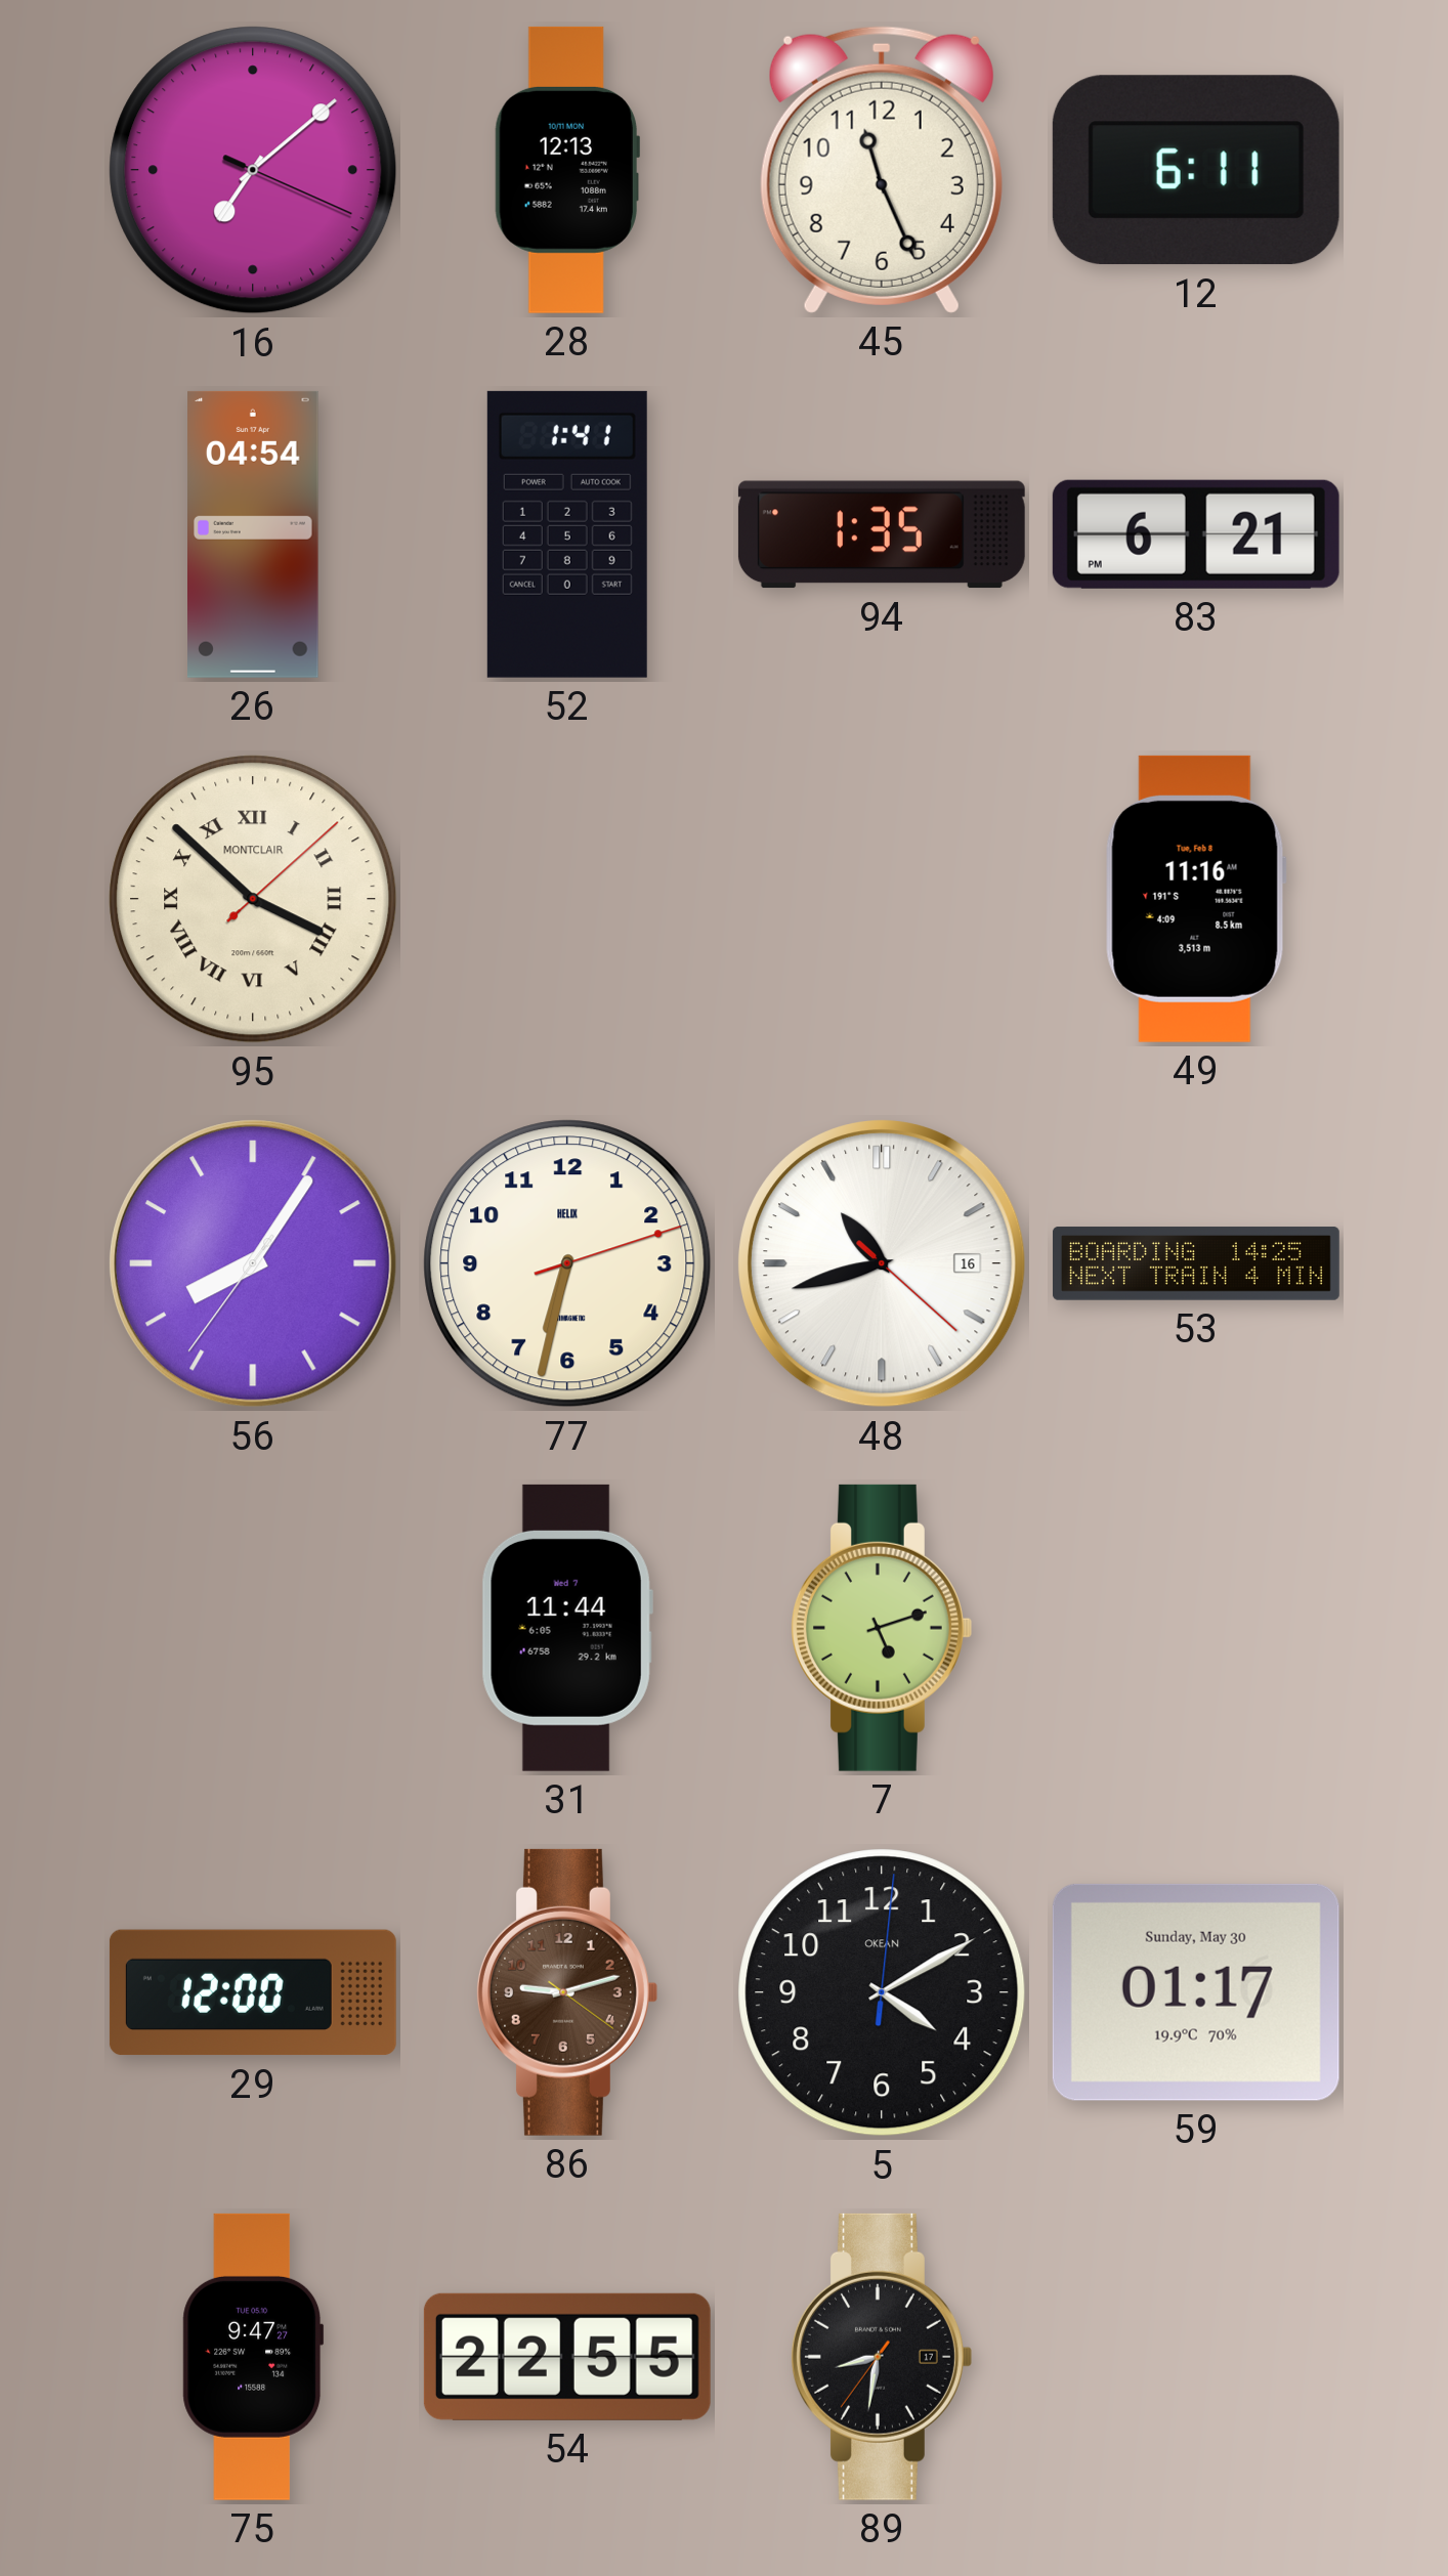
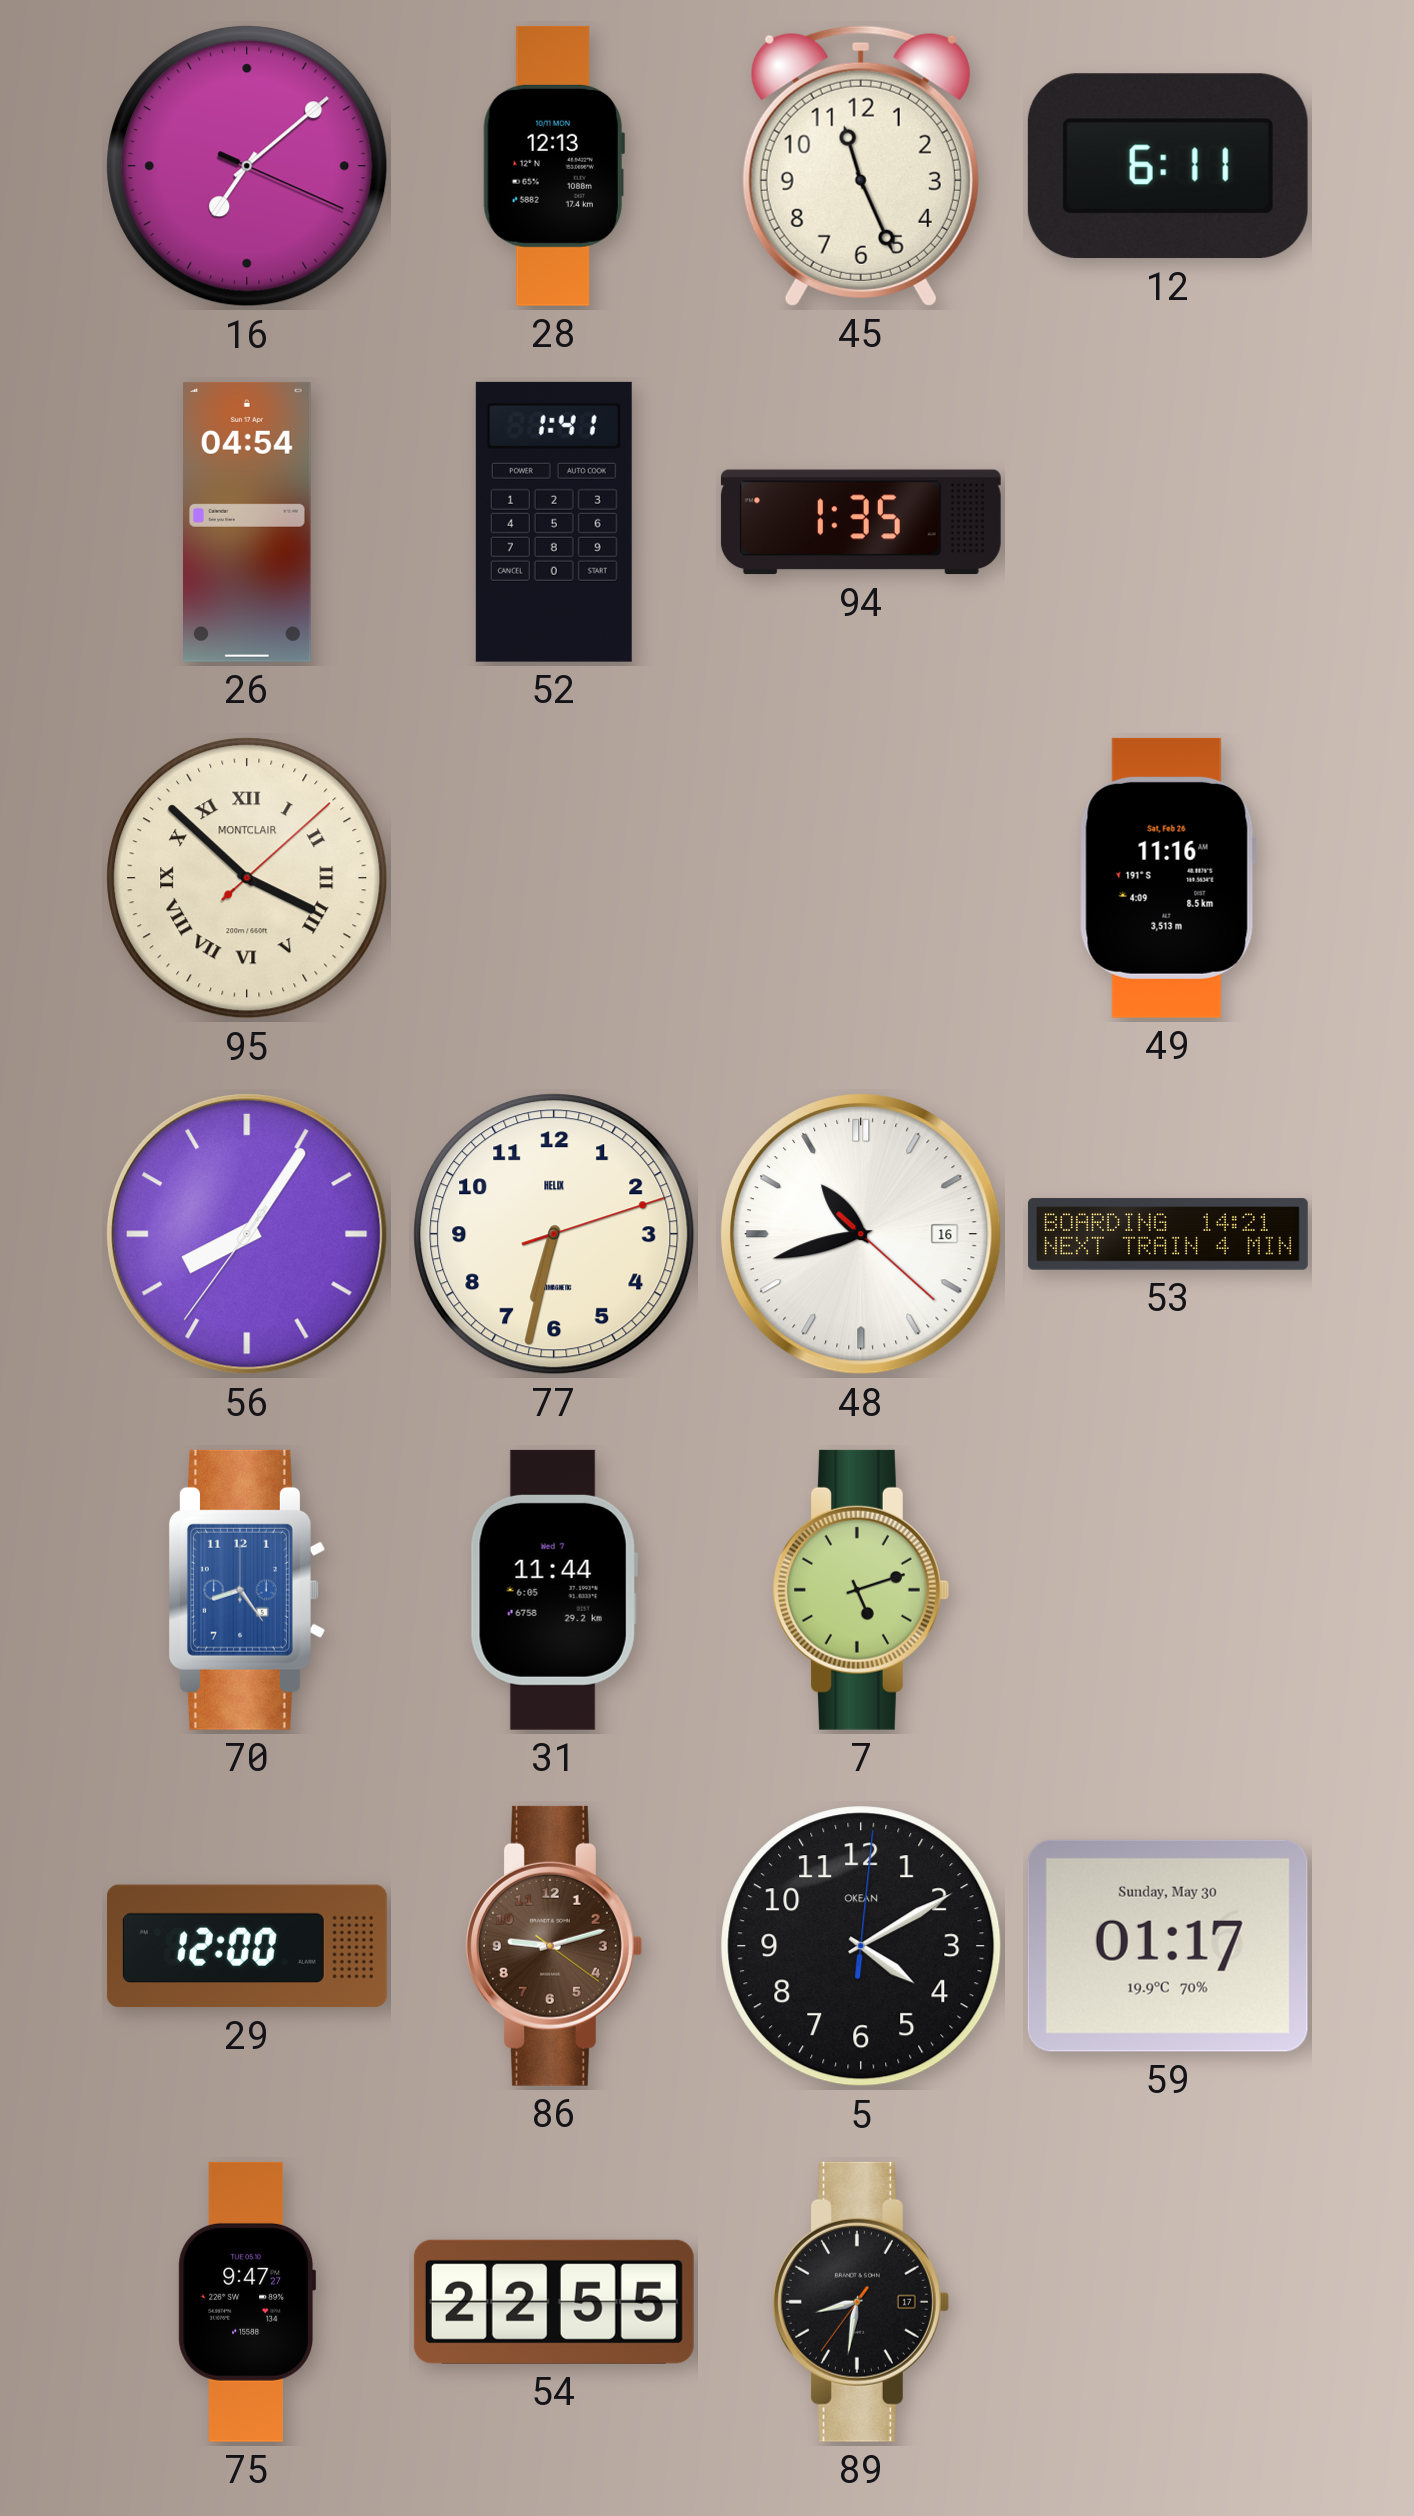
83: 6:21 -> none (1196, 534)
49 date: Tue, Feb 8 -> Sat, Feb 26 (1168, 878)
53: 14:25 -> 14:21 (1168, 1234)
70: none -> 8:24 (246, 1590)
